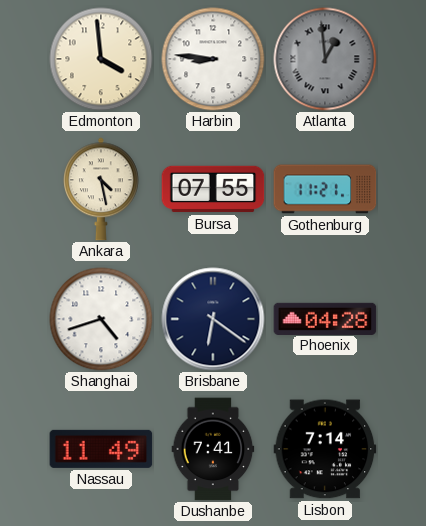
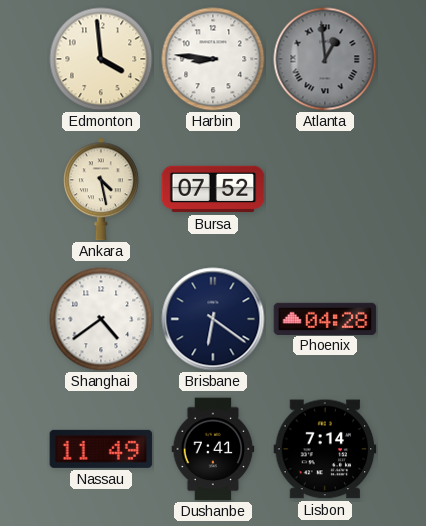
Bursa: 07:55 -> 07:52 (213, 189)
Gothenburg: 11:21 -> none (325, 189)
Shanghai: 4:42 -> 4:39 (101, 319)
